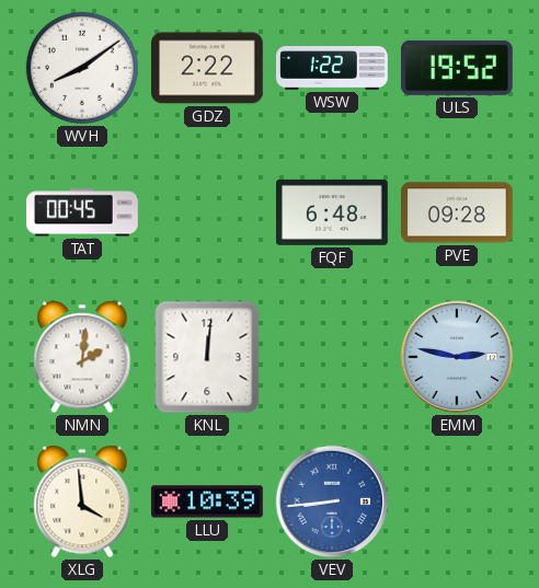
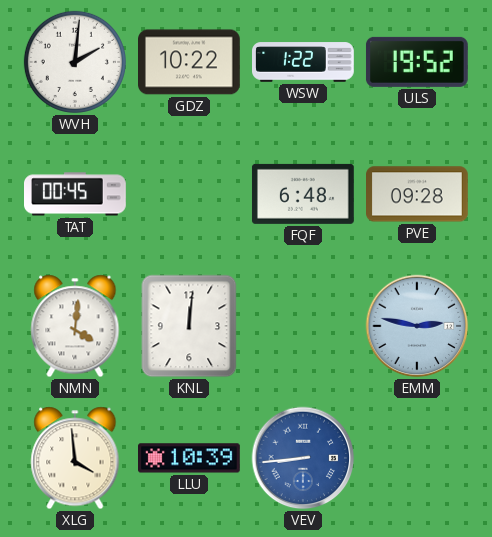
WVH: 8:09 -> 2:01 (75, 62)
GDZ: 2:22 -> 10:22 (190, 62)
NMN: 2:01 -> 4:01 (75, 326)
